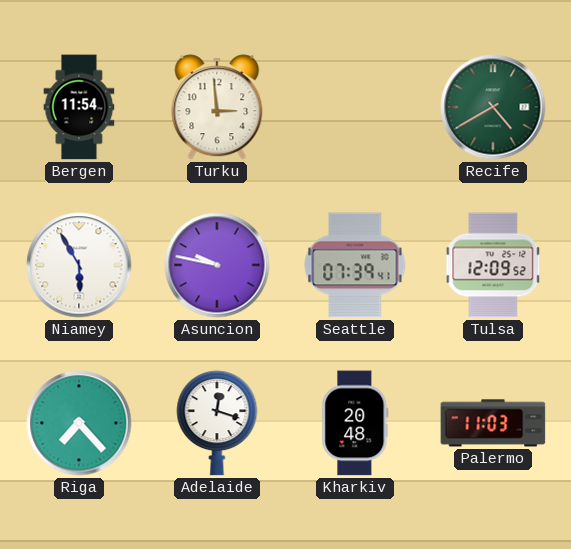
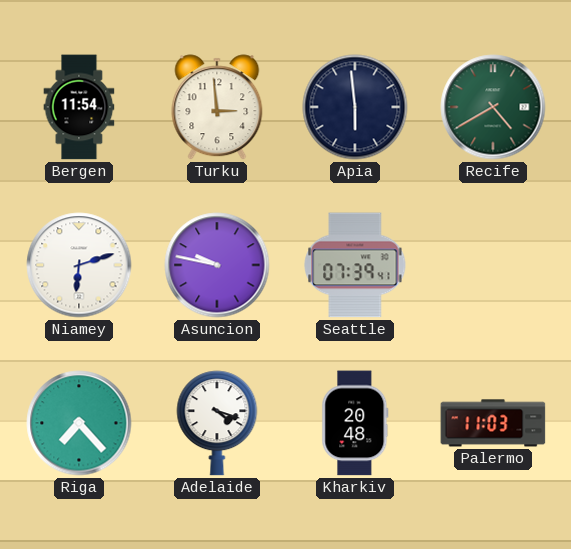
Apia: none -> 5:59 (355, 107)
Niamey: 5:55 -> 6:12 (79, 265)
Tulsa: 12:09 -> none (493, 265)
Adelaide: 12:18 -> 4:18 (217, 423)
